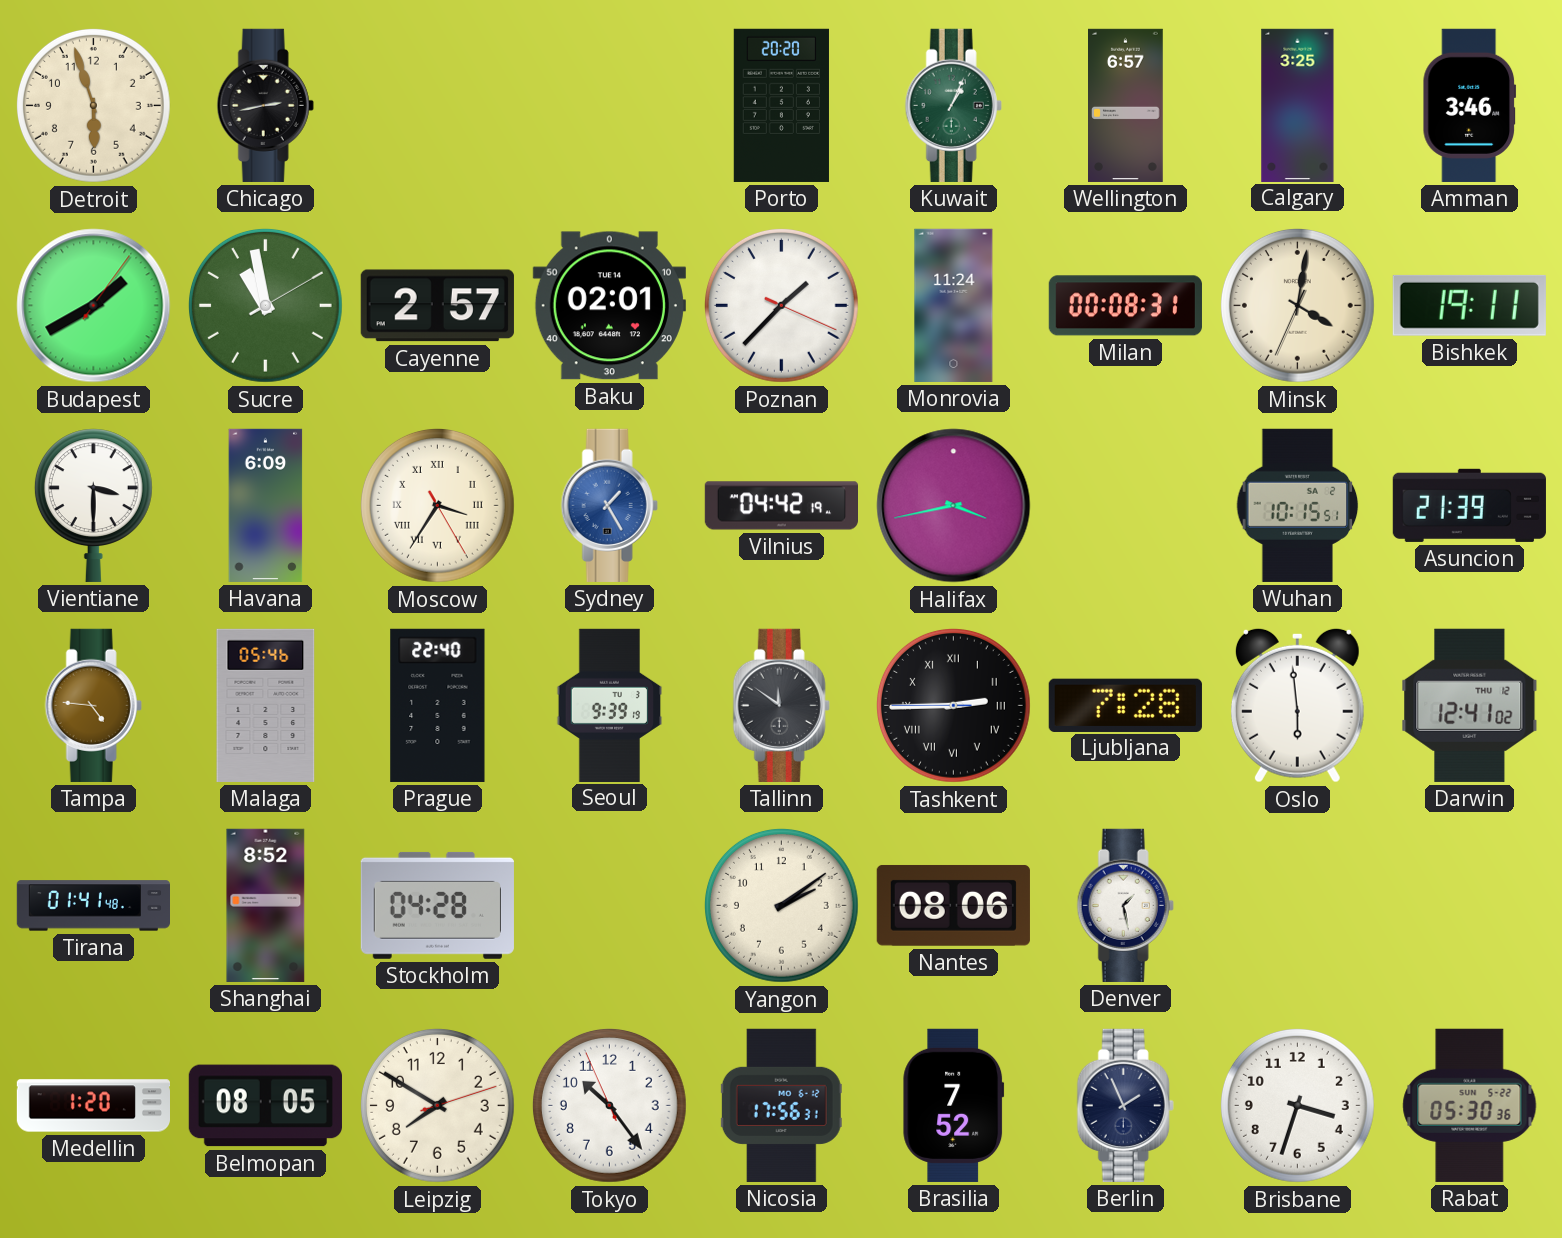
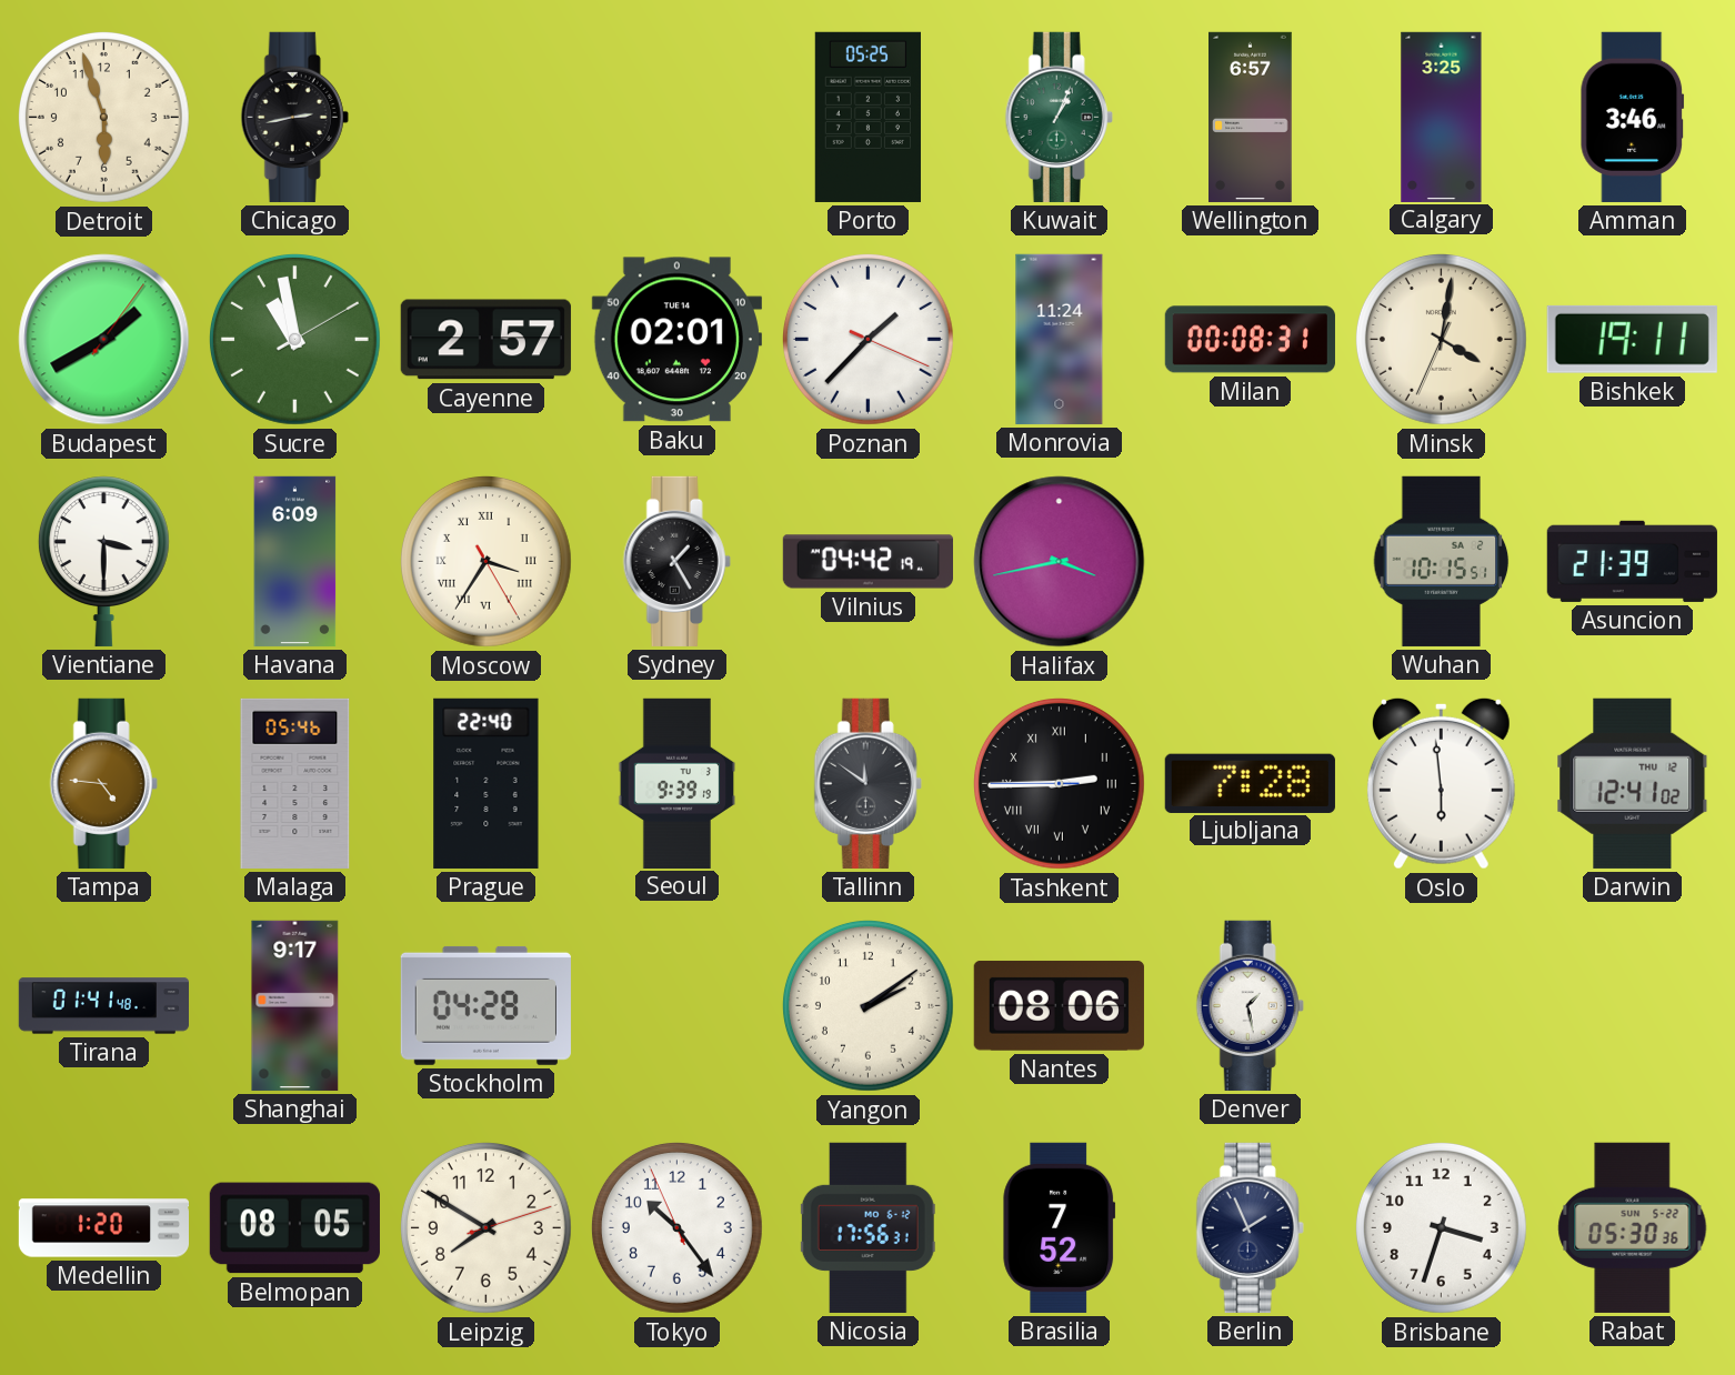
Porto: 20:20 -> 05:25 (867, 117)
Sydney dial: blue -> black (676, 561)
Shanghai: 8:52 -> 9:17 (295, 1005)
